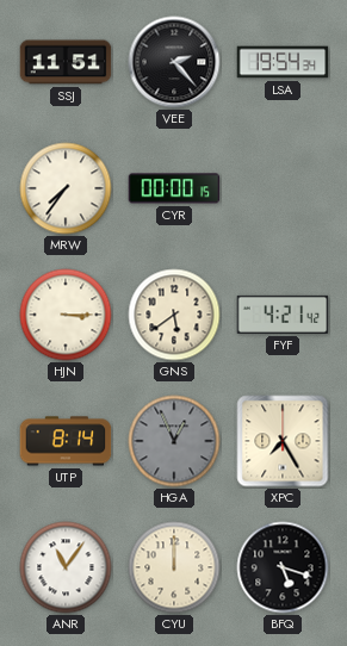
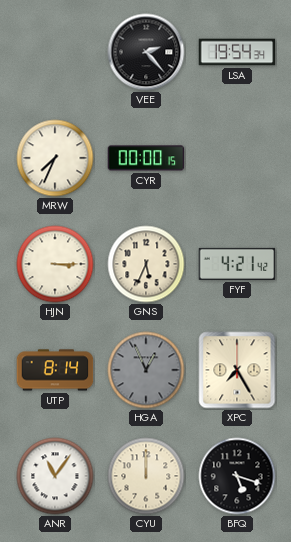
SSJ: 11:51 -> none (66, 62)
MRW: 7:36 -> 7:34 (55, 158)
GNS: 5:39 -> 5:34 (146, 264)
